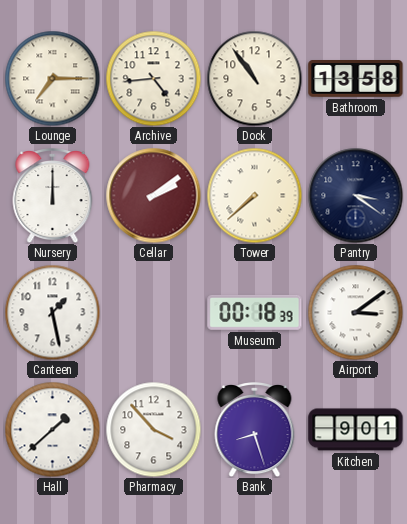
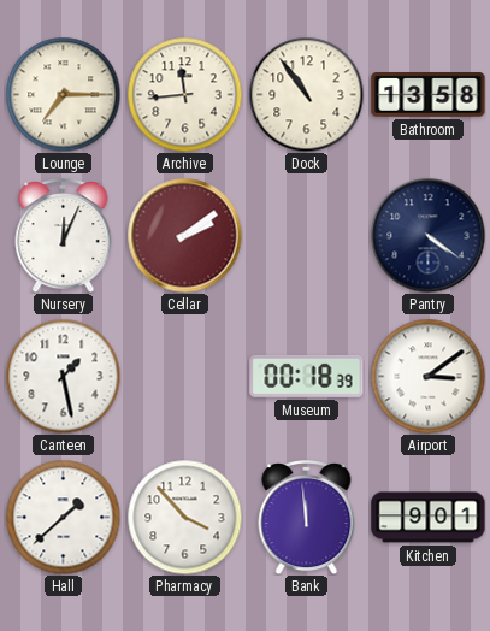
Archive: 4:44 -> 11:44 (184, 94)
Nursery: 12:00 -> 12:04 (64, 235)
Tower: 7:38 -> none (254, 195)
Pantry: 3:21 -> 4:21 (427, 235)
Bank: 8:27 -> 11:59 (307, 517)
